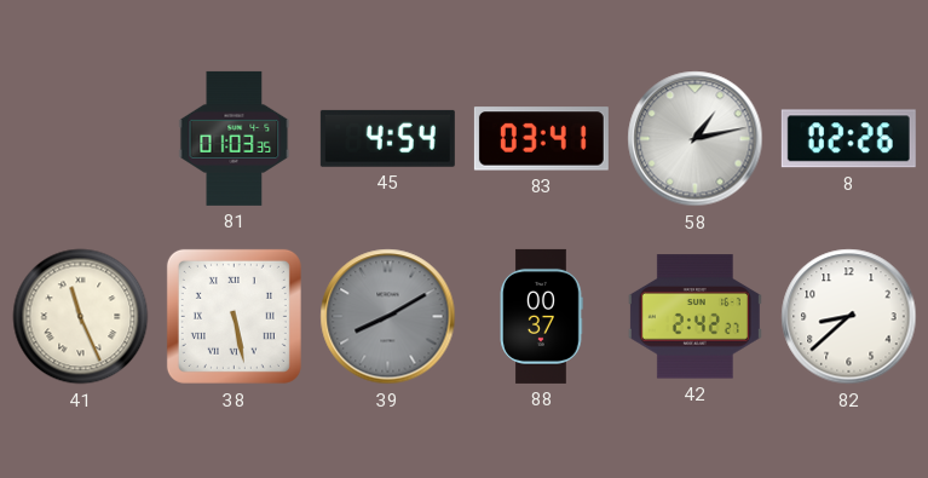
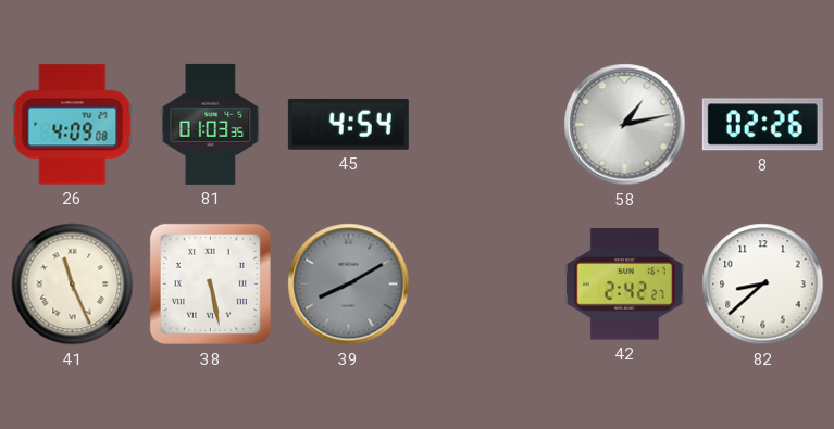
26: none -> 4:09 (73, 125)
83: 03:41 -> none (541, 139)
88: 00:37 -> none (541, 316)
